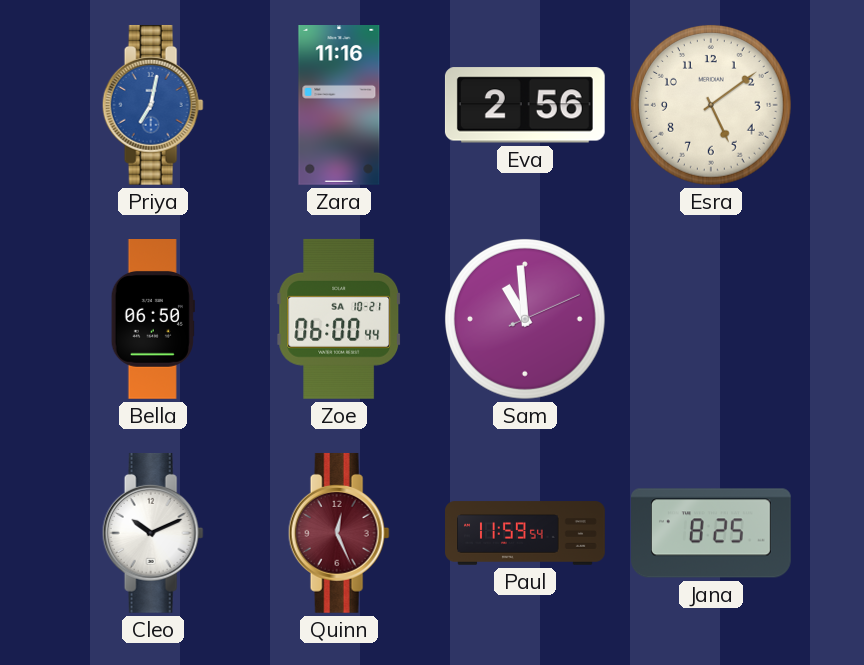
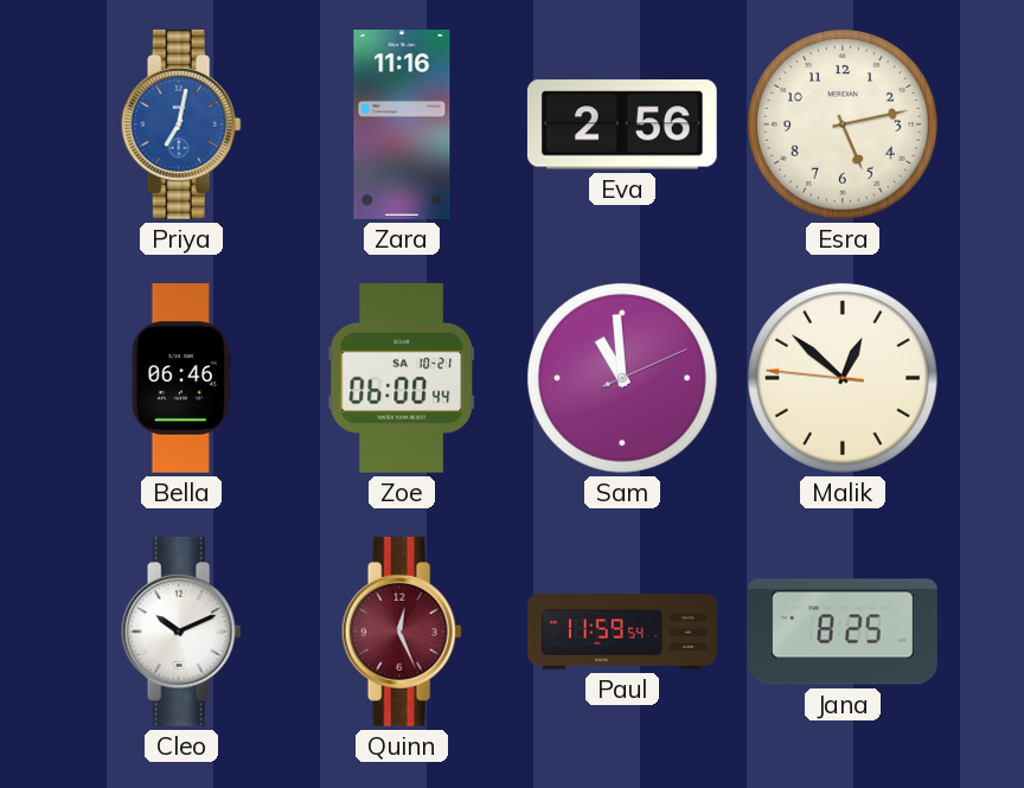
Esra: 5:09 -> 5:13 (843, 124)
Bella: 06:50 -> 06:46 (181, 379)
Malik: none -> 12:51 (843, 378)
